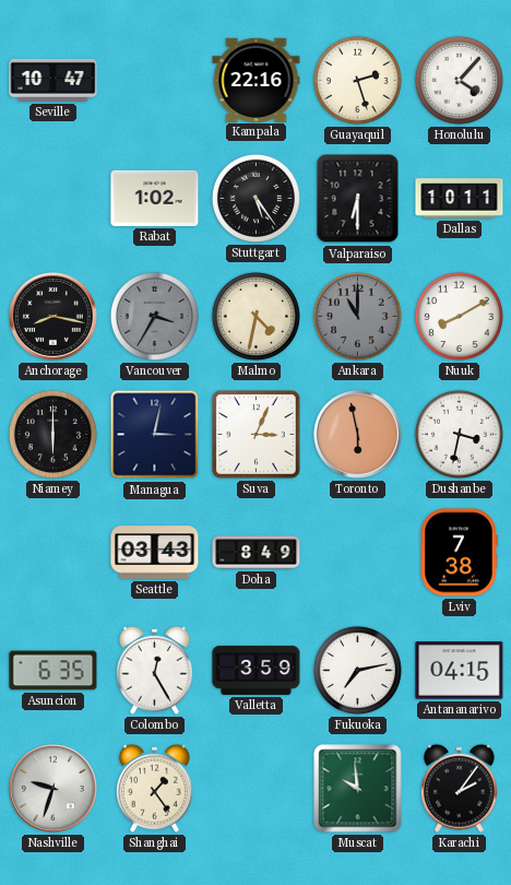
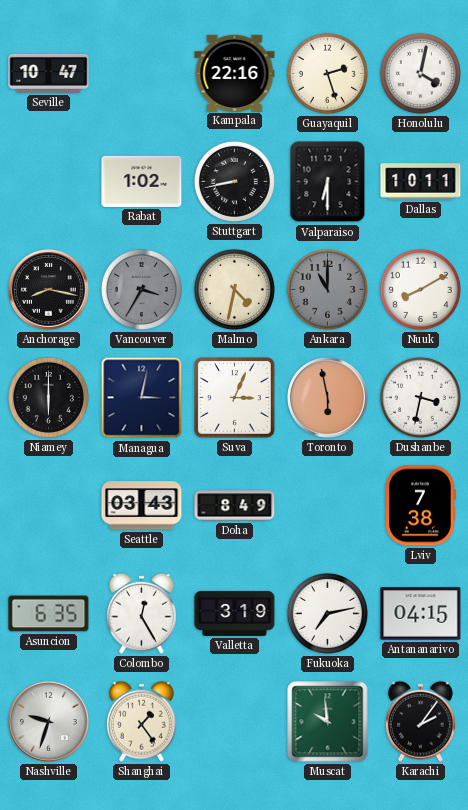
Honolulu: 4:07 -> 4:02 (420, 73)
Stuttgart: 5:24 -> 8:43 (234, 181)
Valletta: 3:59 -> 3:19 (235, 613)
